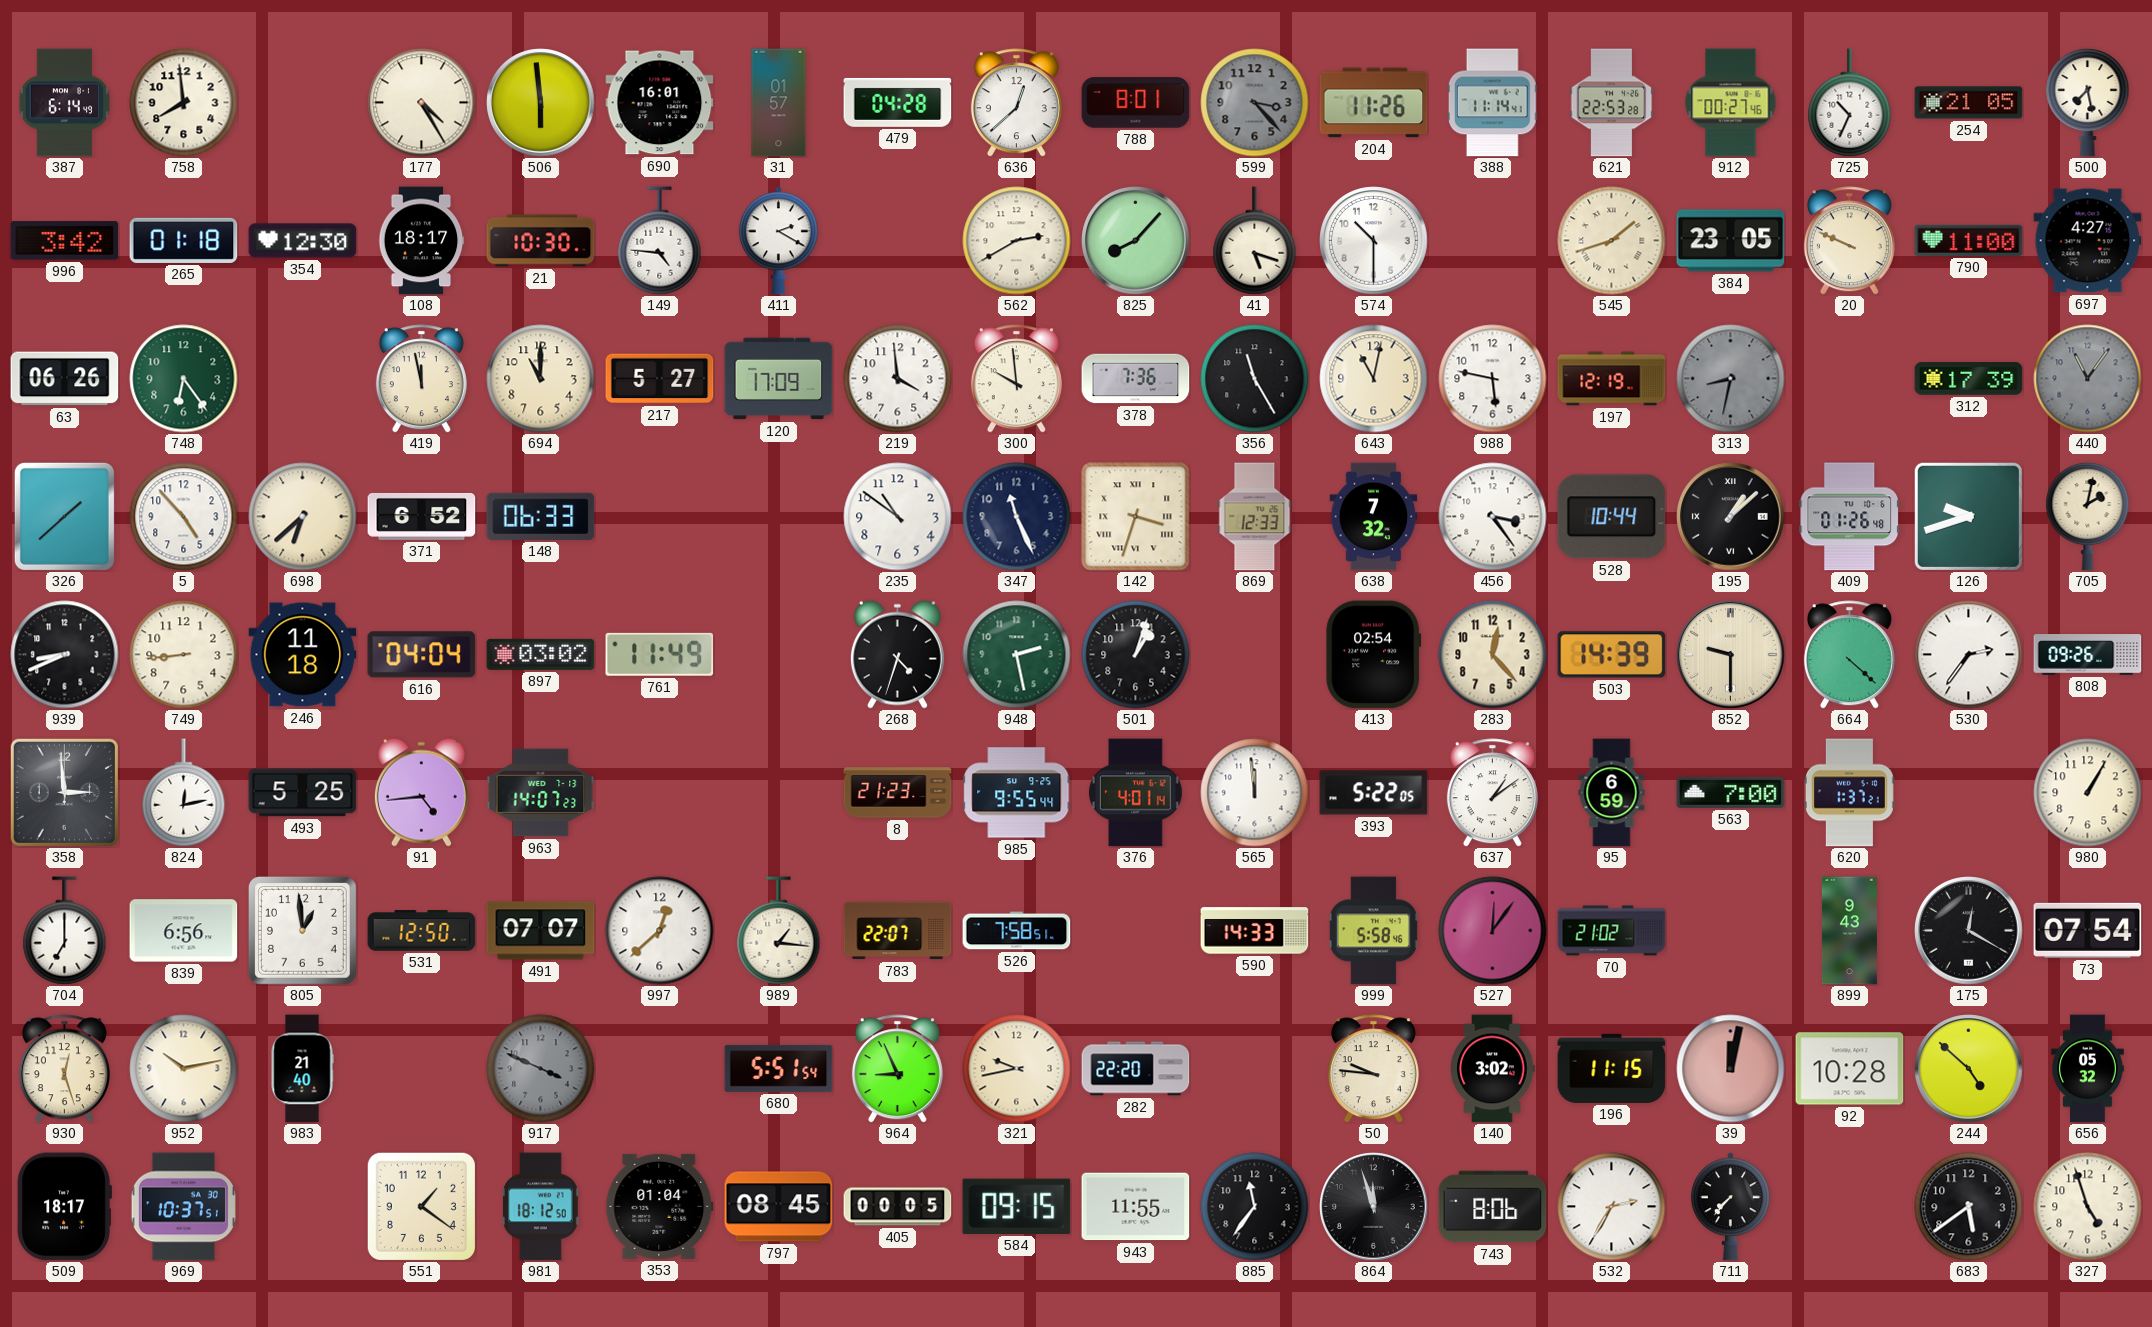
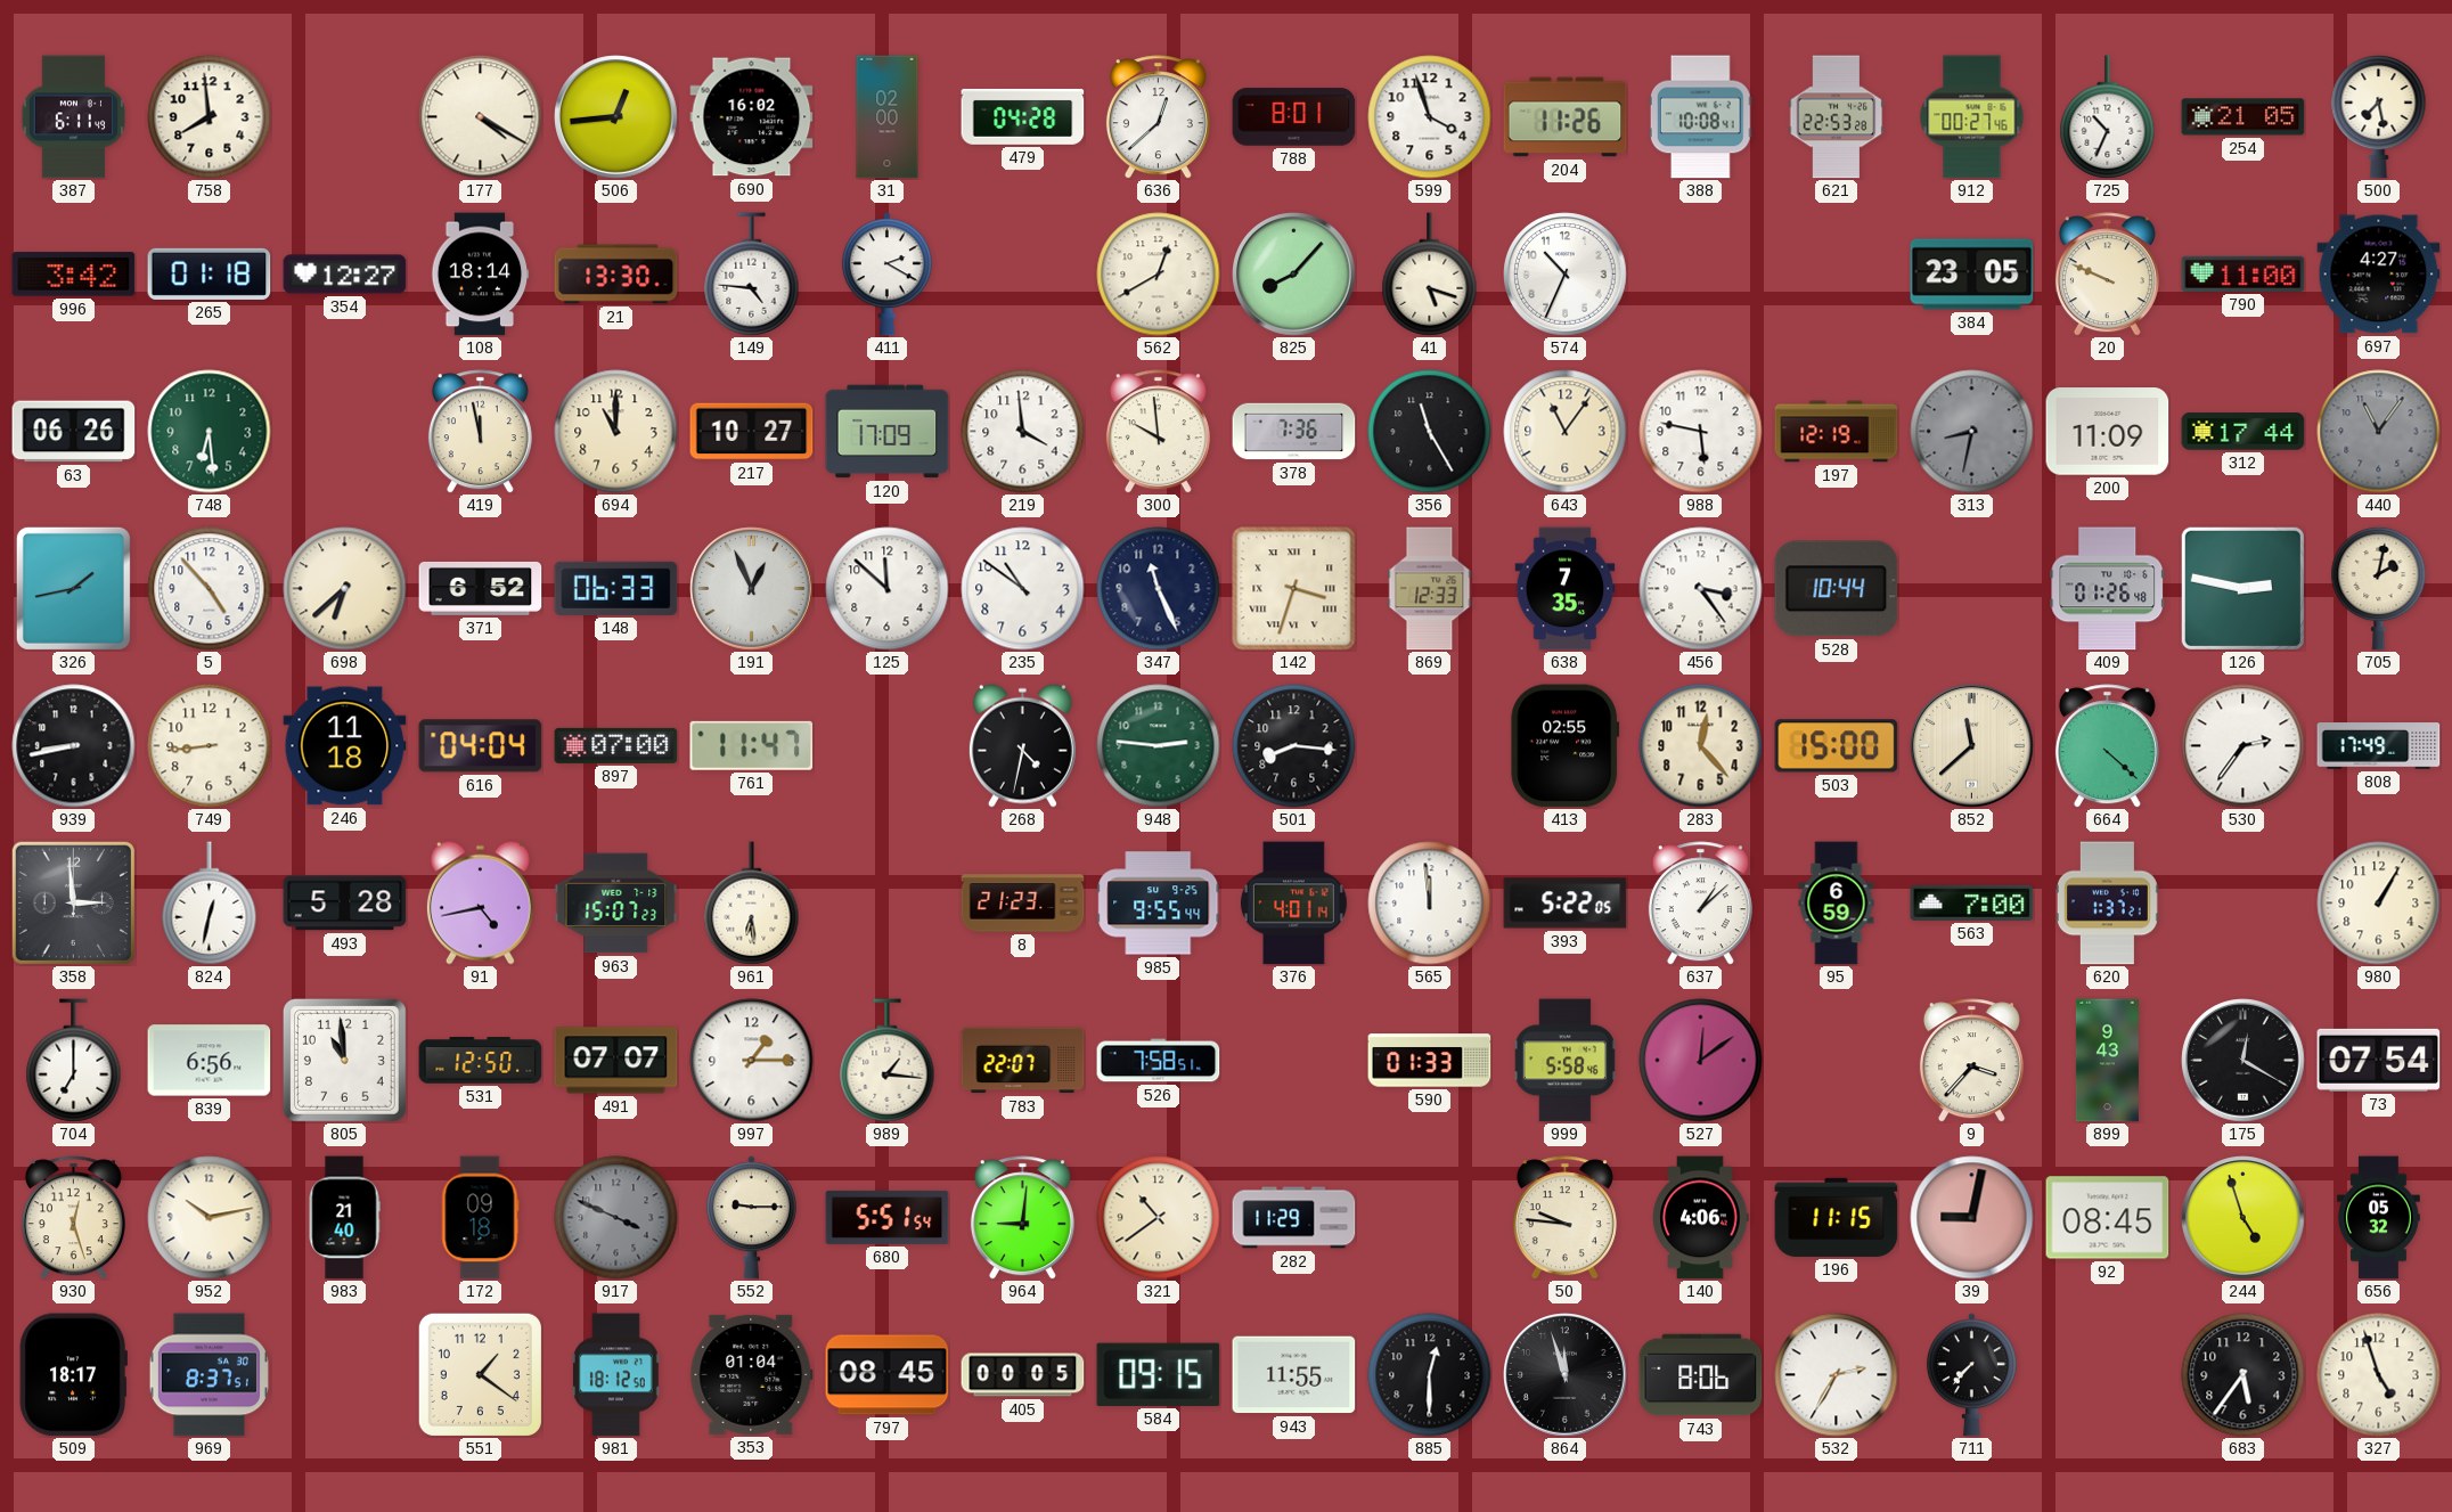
387: 6:14 -> 6:11 (74, 117)
177: 4:25 -> 4:20 (481, 117)
506: 5:59 -> 12:44 (616, 117)
690: 16:01 -> 16:02 (752, 117)
31: 01:57 -> 02:00 (888, 117)
599: 3:23 -> 3:57 (1430, 117)
599 dial: grey -> white (1430, 117)
388: 11:14 -> 10:08 (1700, 117)
354: 12:30 -> 12:27 (345, 275)
108: 18:17 -> 18:14 (480, 275)
21: 10:30 -> 13:30 (616, 275)
562: 2:40 -> 12:40 (1159, 275)
574: 10:30 -> 10:34 (1566, 275)
545: 1:42 -> none (1612, 241)
748: 6:24 -> 6:29 (210, 432)
217: 5:27 -> 10:27 (752, 432)
643: 11:02 -> 11:06 (1566, 432)
200: none -> 11:09 (2108, 432)
312: 17:39 -> 17:44 (2243, 432)
326: 1:38 -> 1:43 (73, 588)
191: none -> 12:56 (752, 589)
125: none -> 11:52 (888, 589)
638: 7:32 -> 7:35 (1566, 589)
195: 1:08 -> none (1731, 517)
126: 9:42 -> 2:47 (2242, 588)
939: 8:41 -> 8:43 (74, 746)
897: 03:02 -> 07:00 (616, 745)
761: 11:49 -> 11:47 (752, 745)
268: 4:33 -> 4:32 (1022, 745)
948: 2:28 -> 2:46 (1159, 746)
501: 1:03 -> 8:16 (1294, 746)
413: 02:54 -> 02:55 (1566, 746)
503: 14:39 -> 15:00 (1837, 746)
852: 9:30 -> 11:38 (1972, 746)
808: 09:26 -> 17:49 (2379, 746)
824: 12:13 -> 12:32 (210, 904)
493: 5:25 -> 5:28 (345, 904)
91: 4:44 -> 4:43 (480, 902)
963: 14:07 -> 15:07 (616, 904)
961: none -> 6:29 (752, 904)
637: 1:09 -> 1:08 (1700, 904)
805: 12:59 -> 10:59 (344, 1060)
997: 12:38 -> 1:15 (752, 1061)
590: 14:33 -> 01:33 (1430, 1061)
527: 12:06 -> 12:09 (1701, 1061)
70: 21:02 -> none (1612, 931)
9: none -> 3:37 (1971, 1061)
172: none -> 09:18 (480, 1218)
552: none -> 9:15 (751, 1218)
964: 8:56 -> 9:01 (1022, 1218)
321: 9:43 -> 10:39 (1159, 1218)
282: 22:20 -> 11:29 (1294, 1218)
140: 3:02 -> 4:06 (1701, 1218)
39: 12:02 -> 9:02 (1972, 1218)
92: 10:28 -> 08:45 (2108, 1218)
244: 4:52 -> 4:57 (2243, 1218)
969: 10:37 -> 8:37 (209, 1375)
885: 11:36 -> 12:30 (1430, 1375)
683: 5:39 -> 5:36 (2243, 1375)
